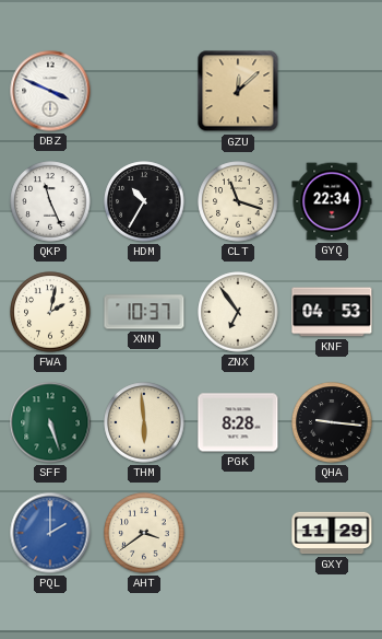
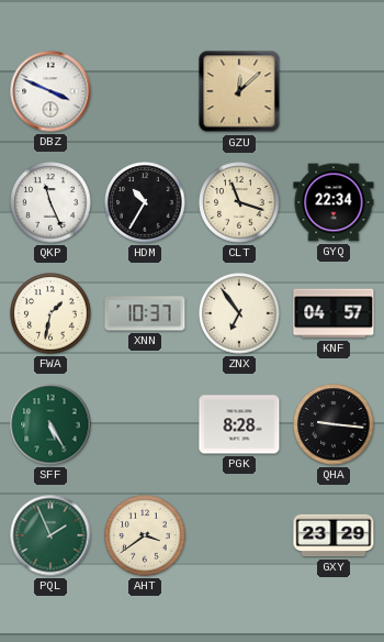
FWA: 2:02 -> 1:32 (50, 313)
KNF: 04:53 -> 04:57 (334, 313)
SFF: 5:27 -> 5:25 (50, 424)
THM: 5:59 -> none (144, 422)
PQL: 2:00 -> 1:56 (50, 535)
PQL dial: blue -> green (50, 535)
GXY: 11:29 -> 23:29 (334, 535)
